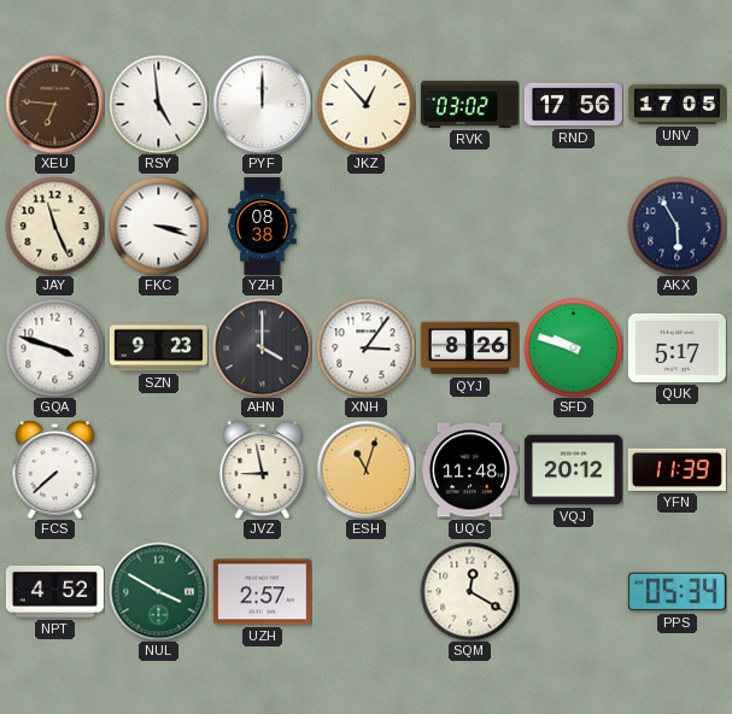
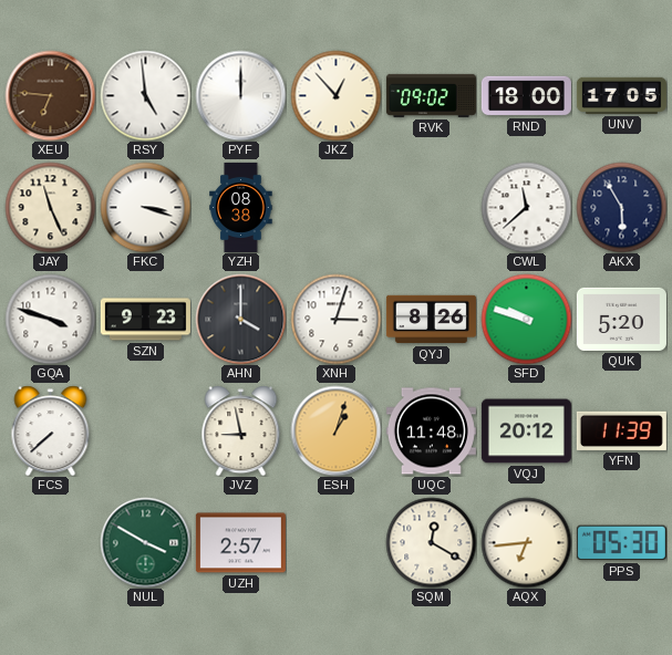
RVK: 03:02 -> 09:02 (431, 95)
RND: 17:56 -> 18:00 (526, 96)
CWL: none -> 11:38 (526, 207)
XNH: 3:06 -> 3:03 (335, 319)
QUK: 5:17 -> 5:20 (621, 319)
ESH: 11:03 -> 1:03 (335, 430)
NPT: 4:52 -> none (54, 592)
AQX: none -> 6:44 (526, 542)
PPS: 05:34 -> 05:30 (621, 543)
